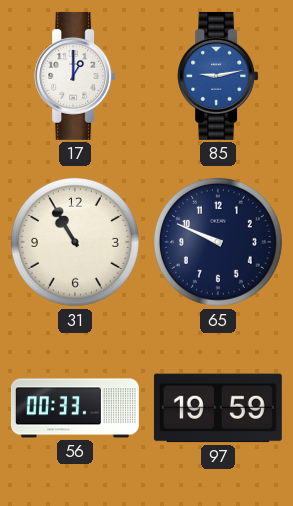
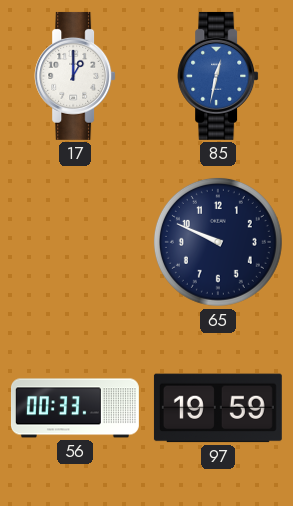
85: 9:13 -> 12:32 (218, 76)
31: 10:55 -> none (75, 242)
